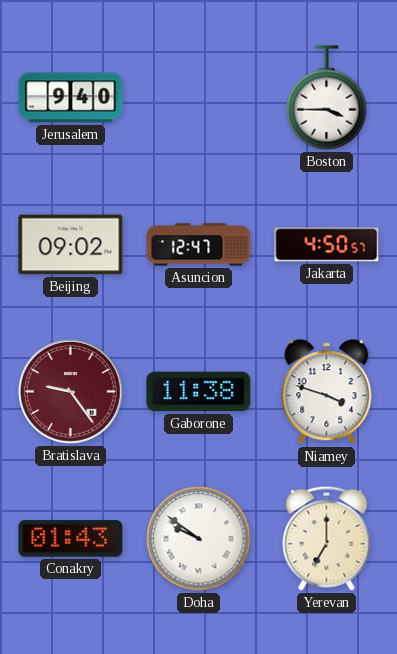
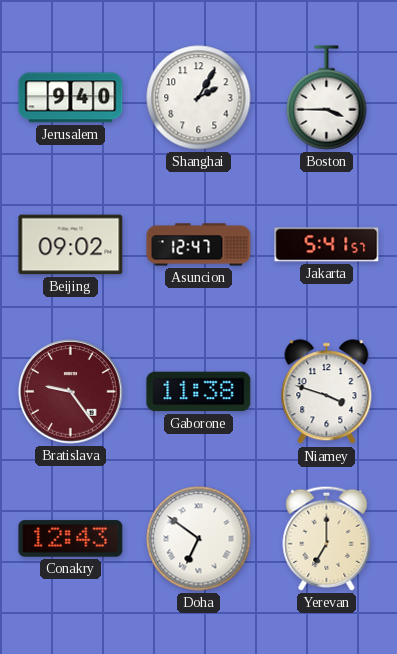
Shanghai: none -> 2:05 (199, 98)
Jakarta: 4:50 -> 5:41 (327, 245)
Conakry: 01:43 -> 12:43 (71, 539)
Doha: 9:51 -> 6:51 (199, 539)
